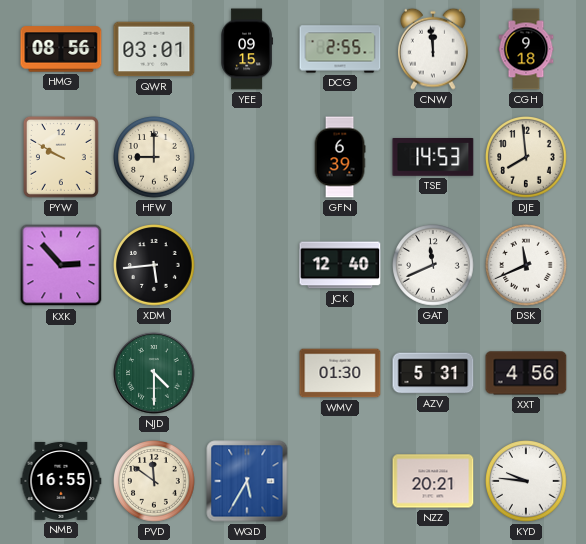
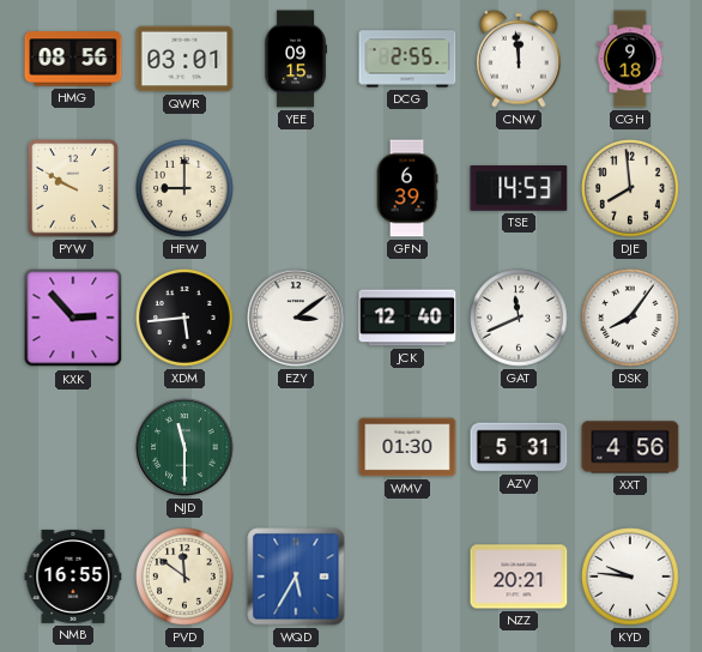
EZY: none -> 3:09 (296, 318)
DSK: 11:41 -> 8:06 (631, 319)
NJD: 4:30 -> 11:30 (184, 447)
